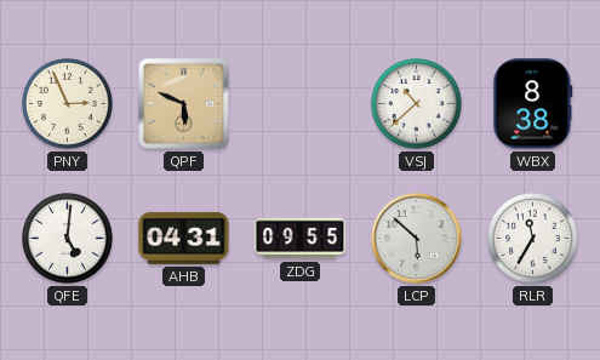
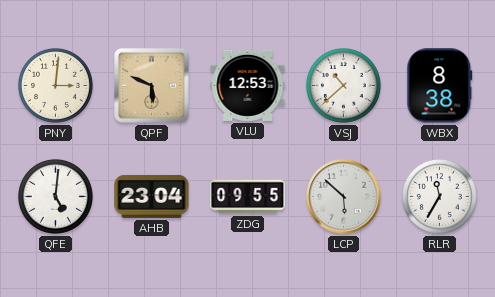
PNY: 2:56 -> 3:01 (55, 85)
VLU: none -> 12:53 (248, 85)
AHB: 04:31 -> 23:04 (152, 196)
